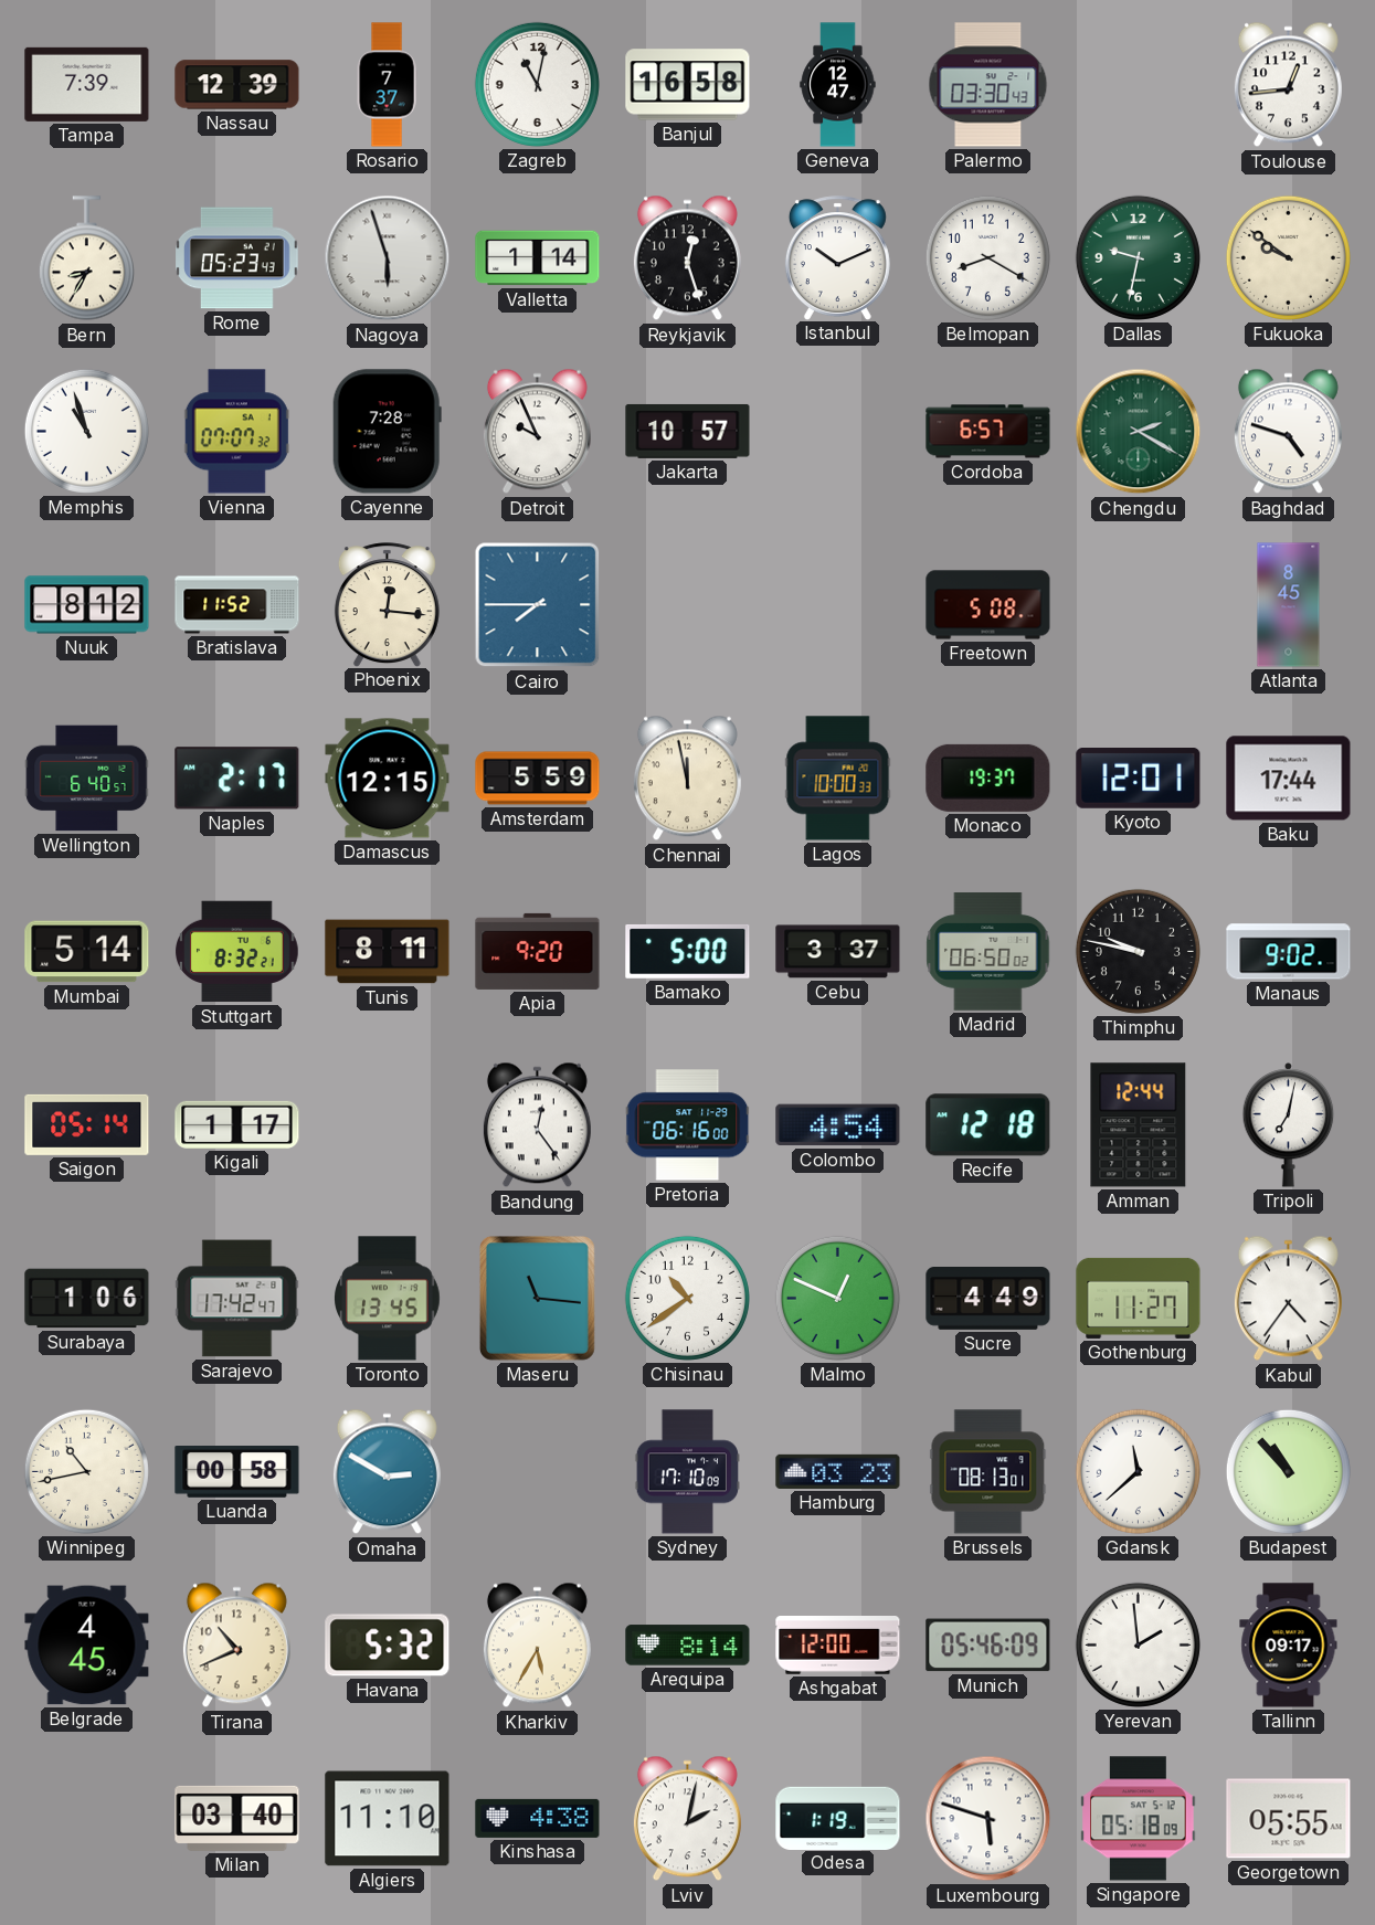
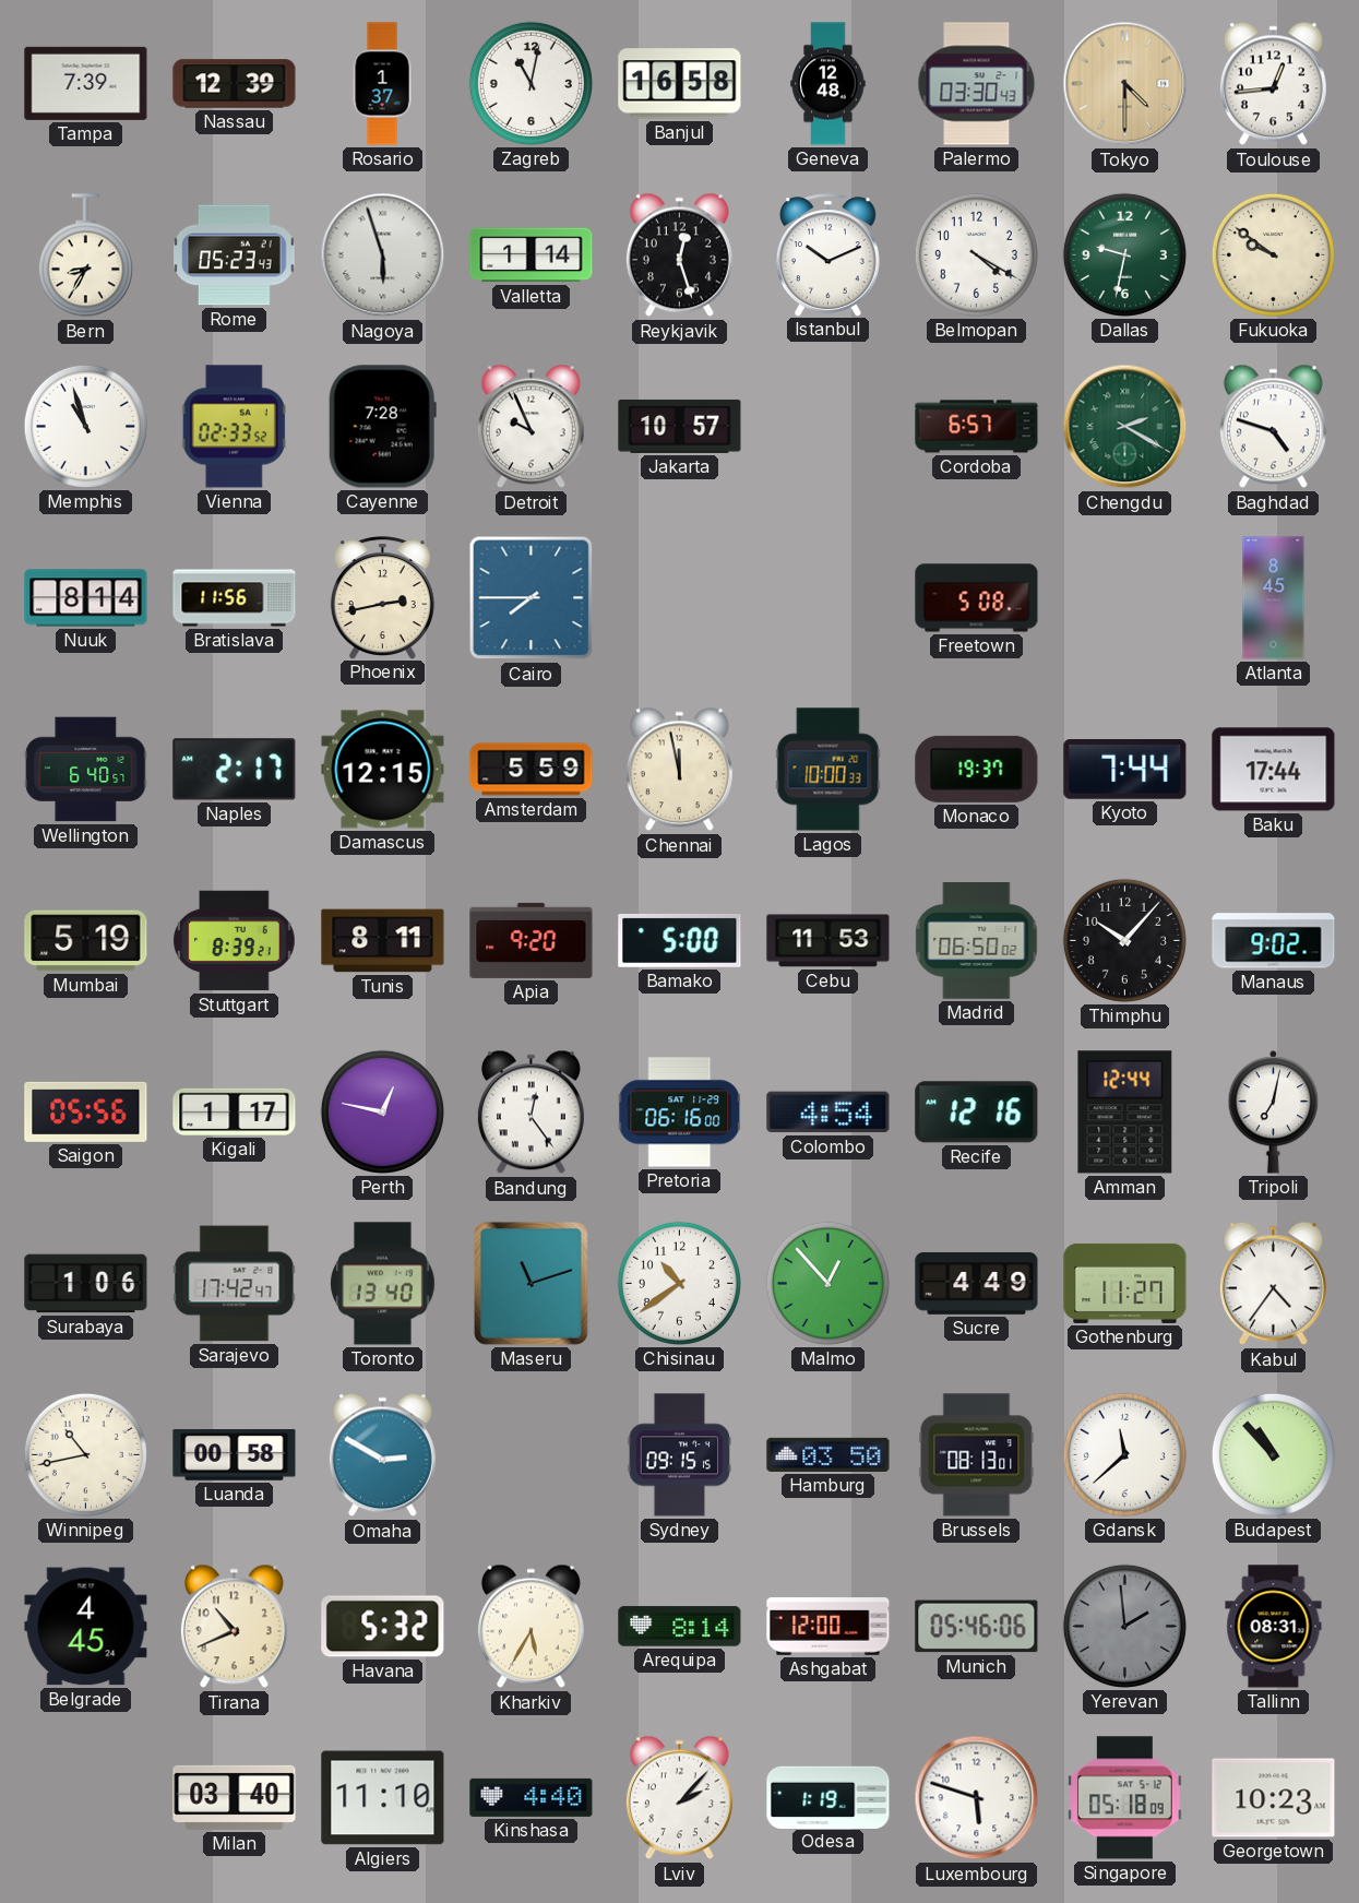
Rosario: 7:37 -> 1:37 (382, 84)
Geneva: 12:47 -> 12:48 (828, 84)
Tokyo: none -> 4:30 (1125, 84)
Belmopan: 8:20 -> 4:20 (976, 254)
Vienna: 07:07 -> 02:33 (234, 427)
Nuuk: 8:12 -> 8:14 (86, 598)
Bratislava: 11:52 -> 11:56 (235, 598)
Phoenix: 12:16 -> 2:43 (382, 597)
Kyoto: 12:01 -> 7:44 (1125, 770)
Mumbai: 5:14 -> 5:19 (86, 941)
Stuttgart: 8:32 -> 8:39 (235, 941)
Cebu: 3:37 -> 11:53 (828, 941)
Thimphu: 9:47 -> 10:07 (1124, 940)
Saigon: 05:14 -> 05:56 (86, 1111)
Perth: none -> 12:47 (382, 1111)
Recife: 12:18 -> 12:16 (977, 1113)
Toronto: 13:45 -> 13:40 (383, 1284)
Maseru: 11:16 -> 11:12 (531, 1283)
Malmo: 12:49 -> 12:53 (827, 1283)
Sydney: 17:10 -> 09:15 (680, 1455)
Hamburg: 03:23 -> 03:50 (828, 1454)
Munich: 05:46:09 -> 05:46:06 (977, 1627)
Yerevan dial: white -> grey (1124, 1626)
Tallinn: 09:17 -> 08:31 (1274, 1627)
Kinshasa: 4:38 -> 4:40 (532, 1797)
Lviv: 2:02 -> 2:07 (679, 1798)
Georgetown: 05:55 -> 10:23 (1274, 1798)
